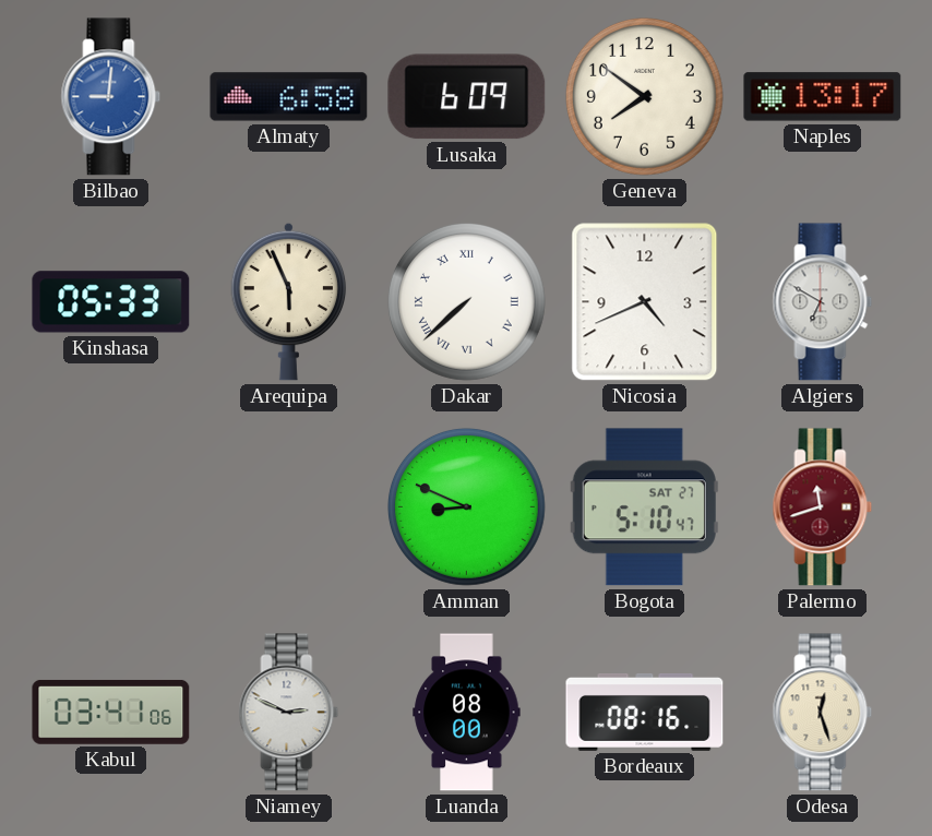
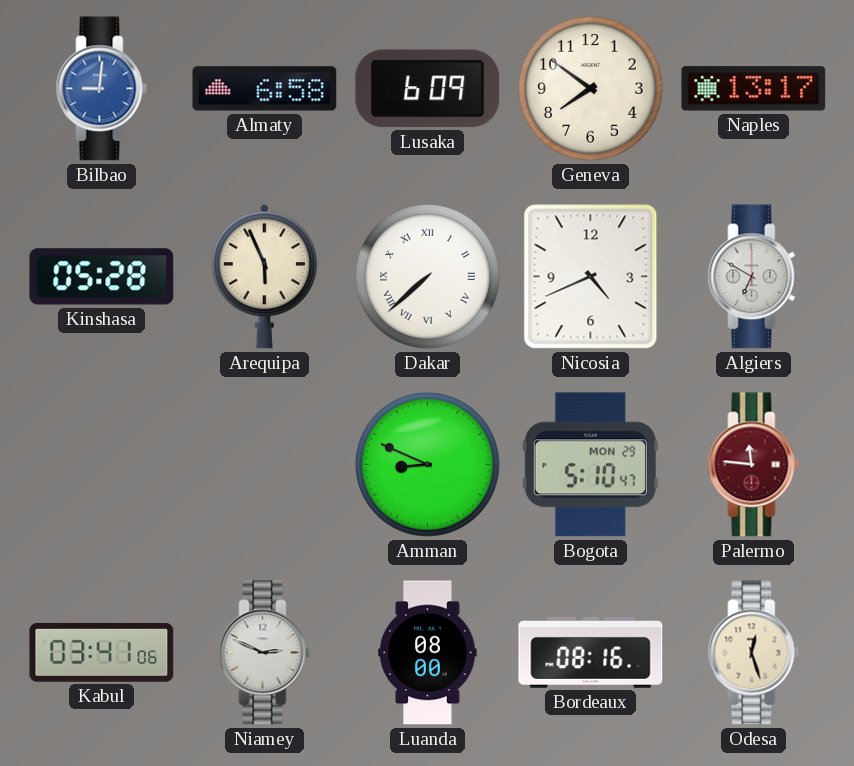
Kinshasa: 05:33 -> 05:28 (102, 277)
Bogota date: SAT 27 -> MON 29 (590, 465)
Palermo: 11:42 -> 11:46 (754, 465)
